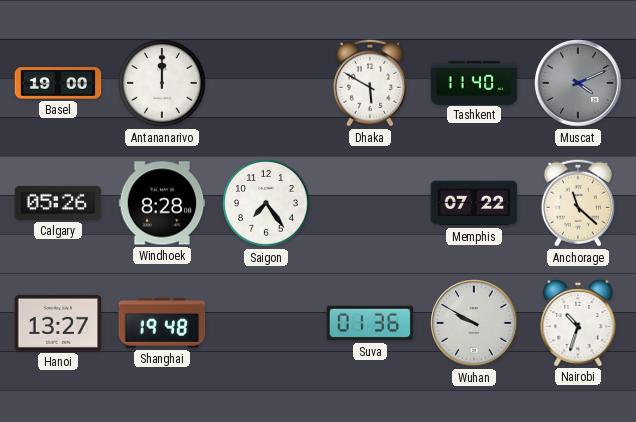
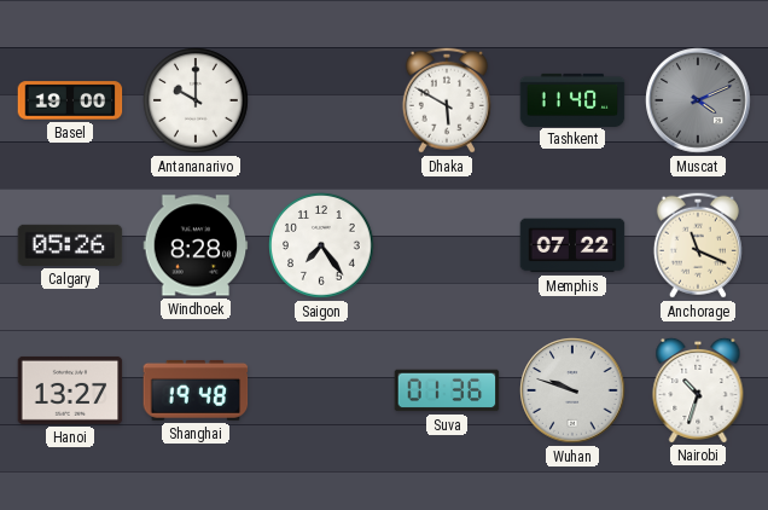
Antananarivo: 12:00 -> 10:00 (196, 100)
Anchorage: 11:22 -> 11:19 (698, 245)
Wuhan: 9:50 -> 9:48 (572, 390)
